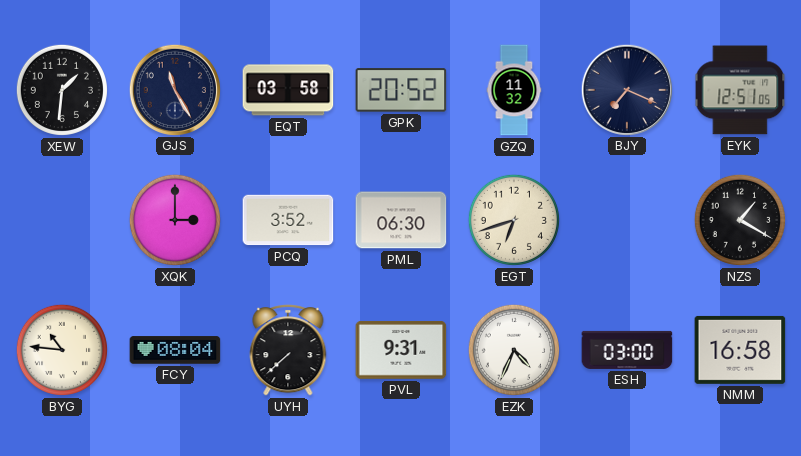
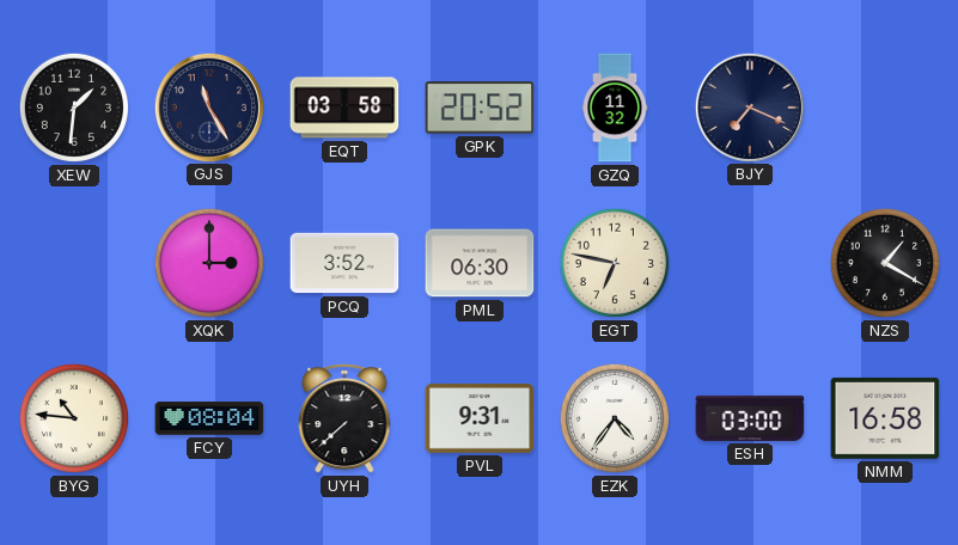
EYK: 12:51 -> none (740, 90)
EGT: 6:42 -> 6:47 (615, 263)
EZK: 4:34 -> 4:36 (615, 418)
